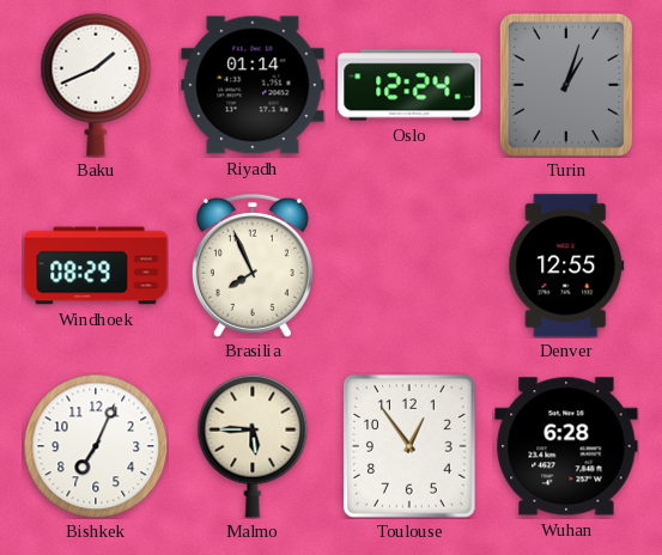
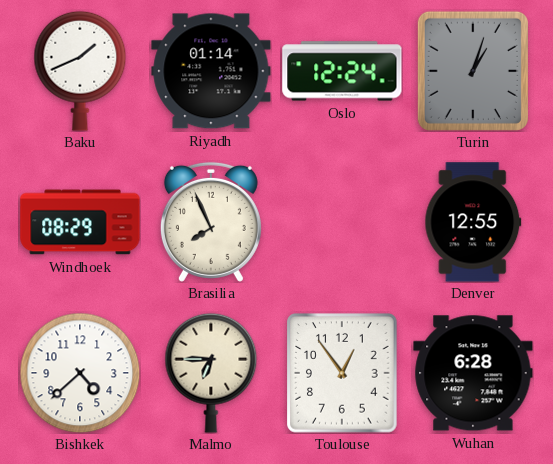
Bishkek: 7:04 -> 4:38 (80, 373)
Malmo: 5:45 -> 6:45 (211, 373)
